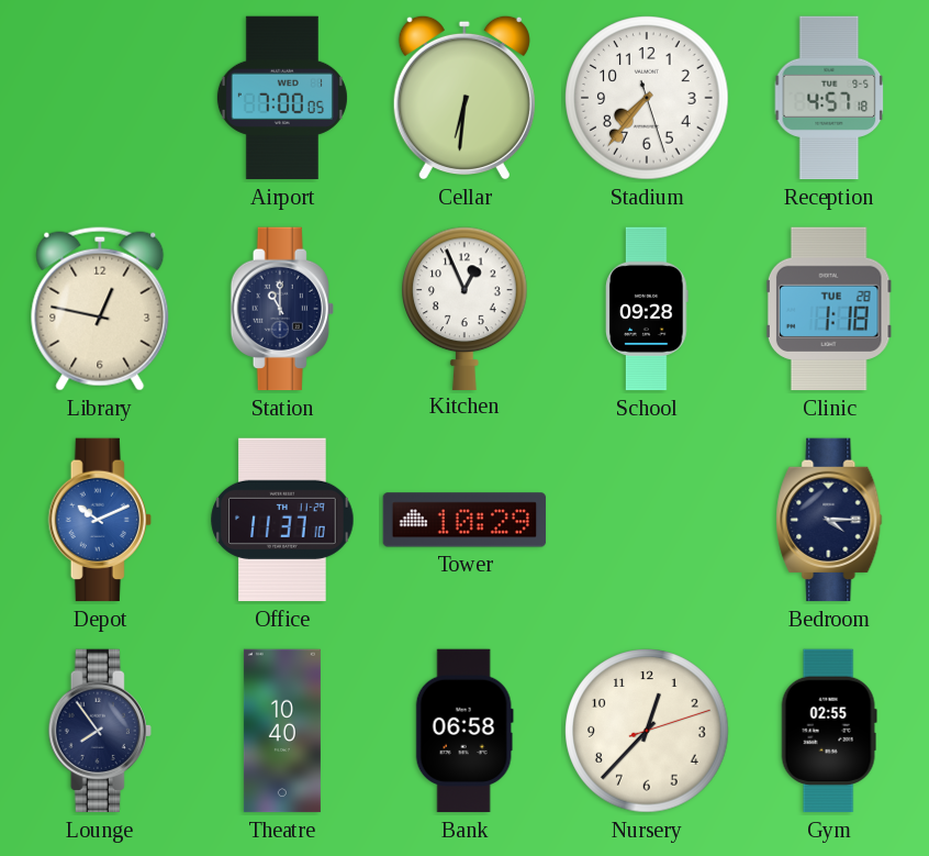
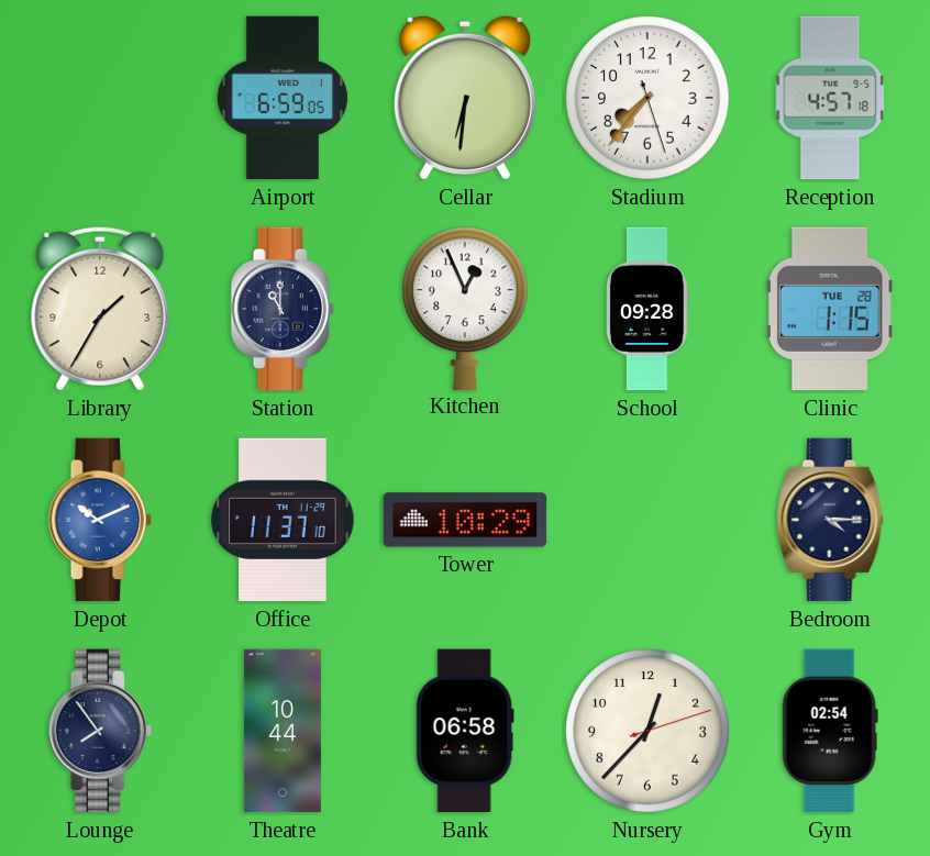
Airport: 7:00 -> 6:59 (283, 98)
Library: 12:47 -> 1:35 (100, 309)
Clinic: 1:18 -> 1:15 (830, 309)
Theatre: 10:40 -> 10:44 (283, 731)
Gym: 02:55 -> 02:54 (830, 731)
